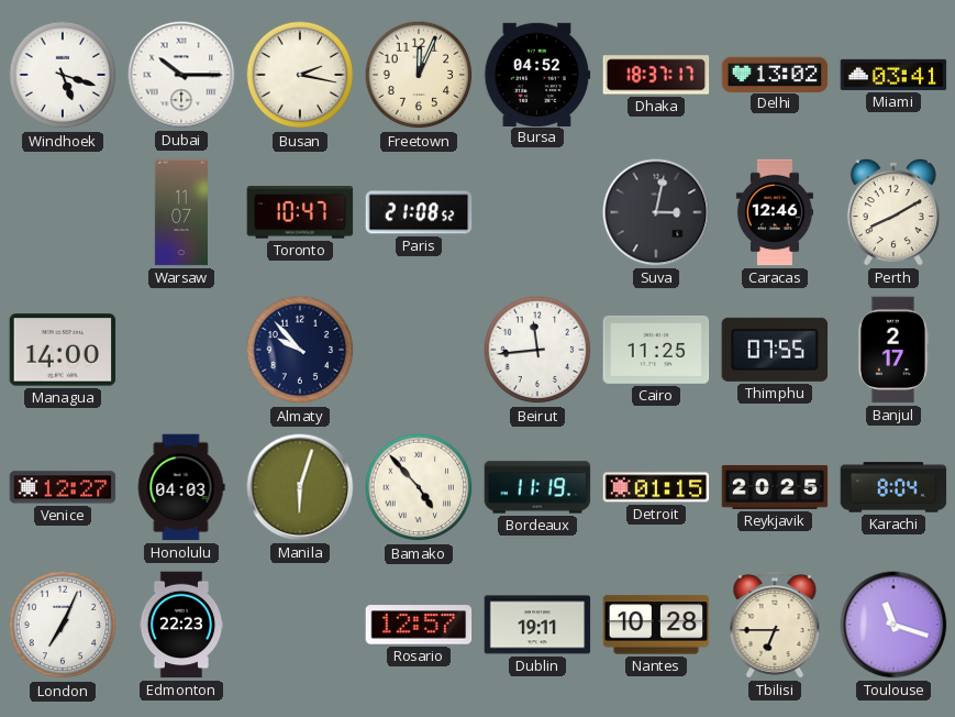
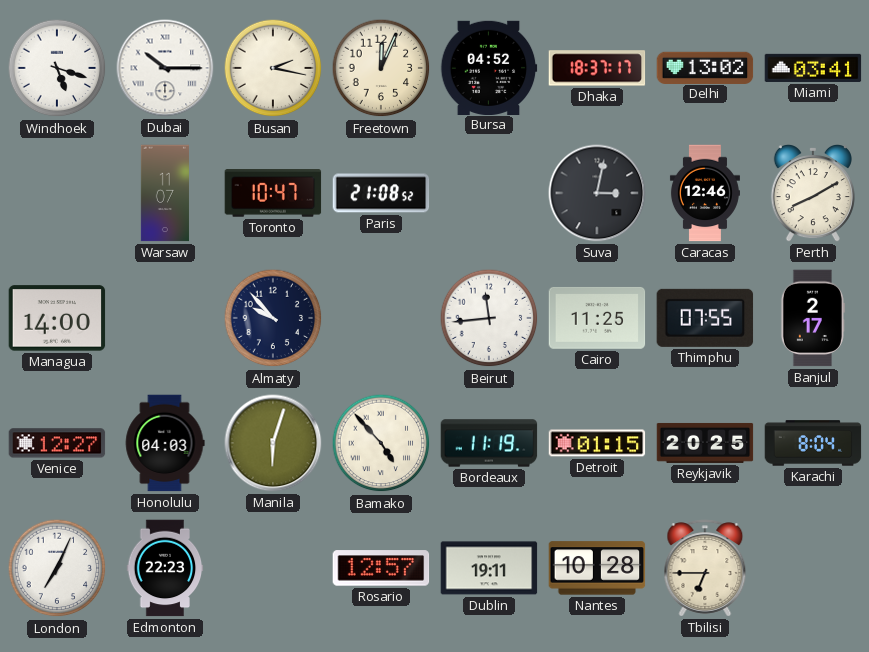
Toulouse: 11:18 -> none (893, 625)
